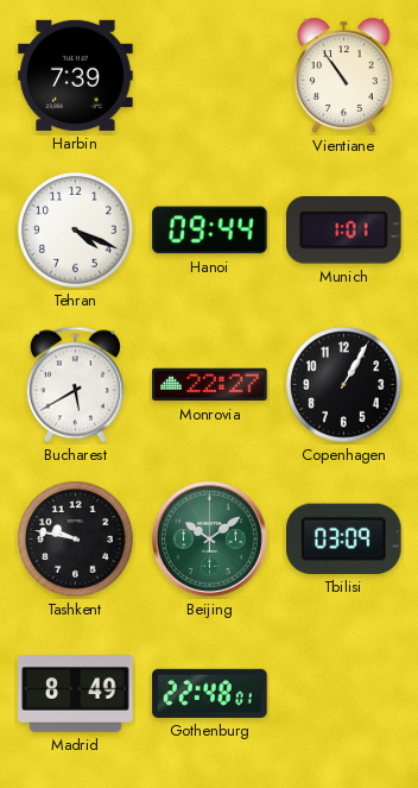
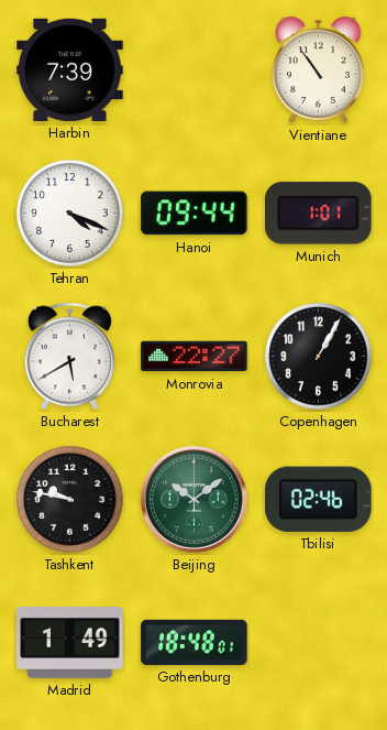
Tbilisi: 03:09 -> 02:46 (319, 499)
Madrid: 8:49 -> 1:49 (70, 643)
Gothenburg: 22:48 -> 18:48 (195, 642)
